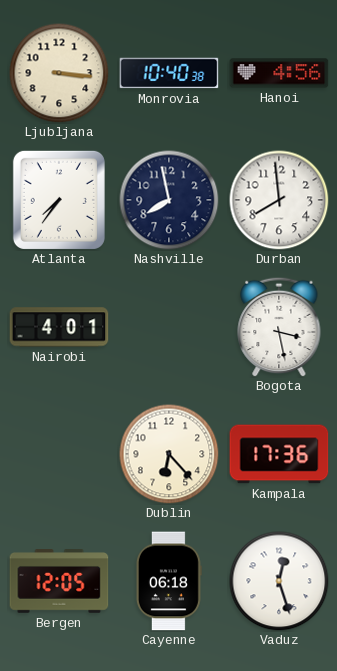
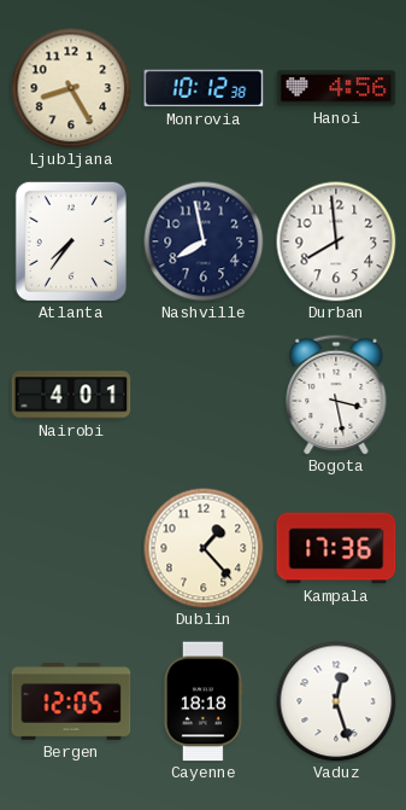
Ljubljana: 3:16 -> 8:25 (71, 88)
Monrovia: 10:40 -> 10:12 (204, 88)
Dublin: 6:23 -> 1:23 (204, 548)
Cayenne: 06:18 -> 18:18 (204, 701)
